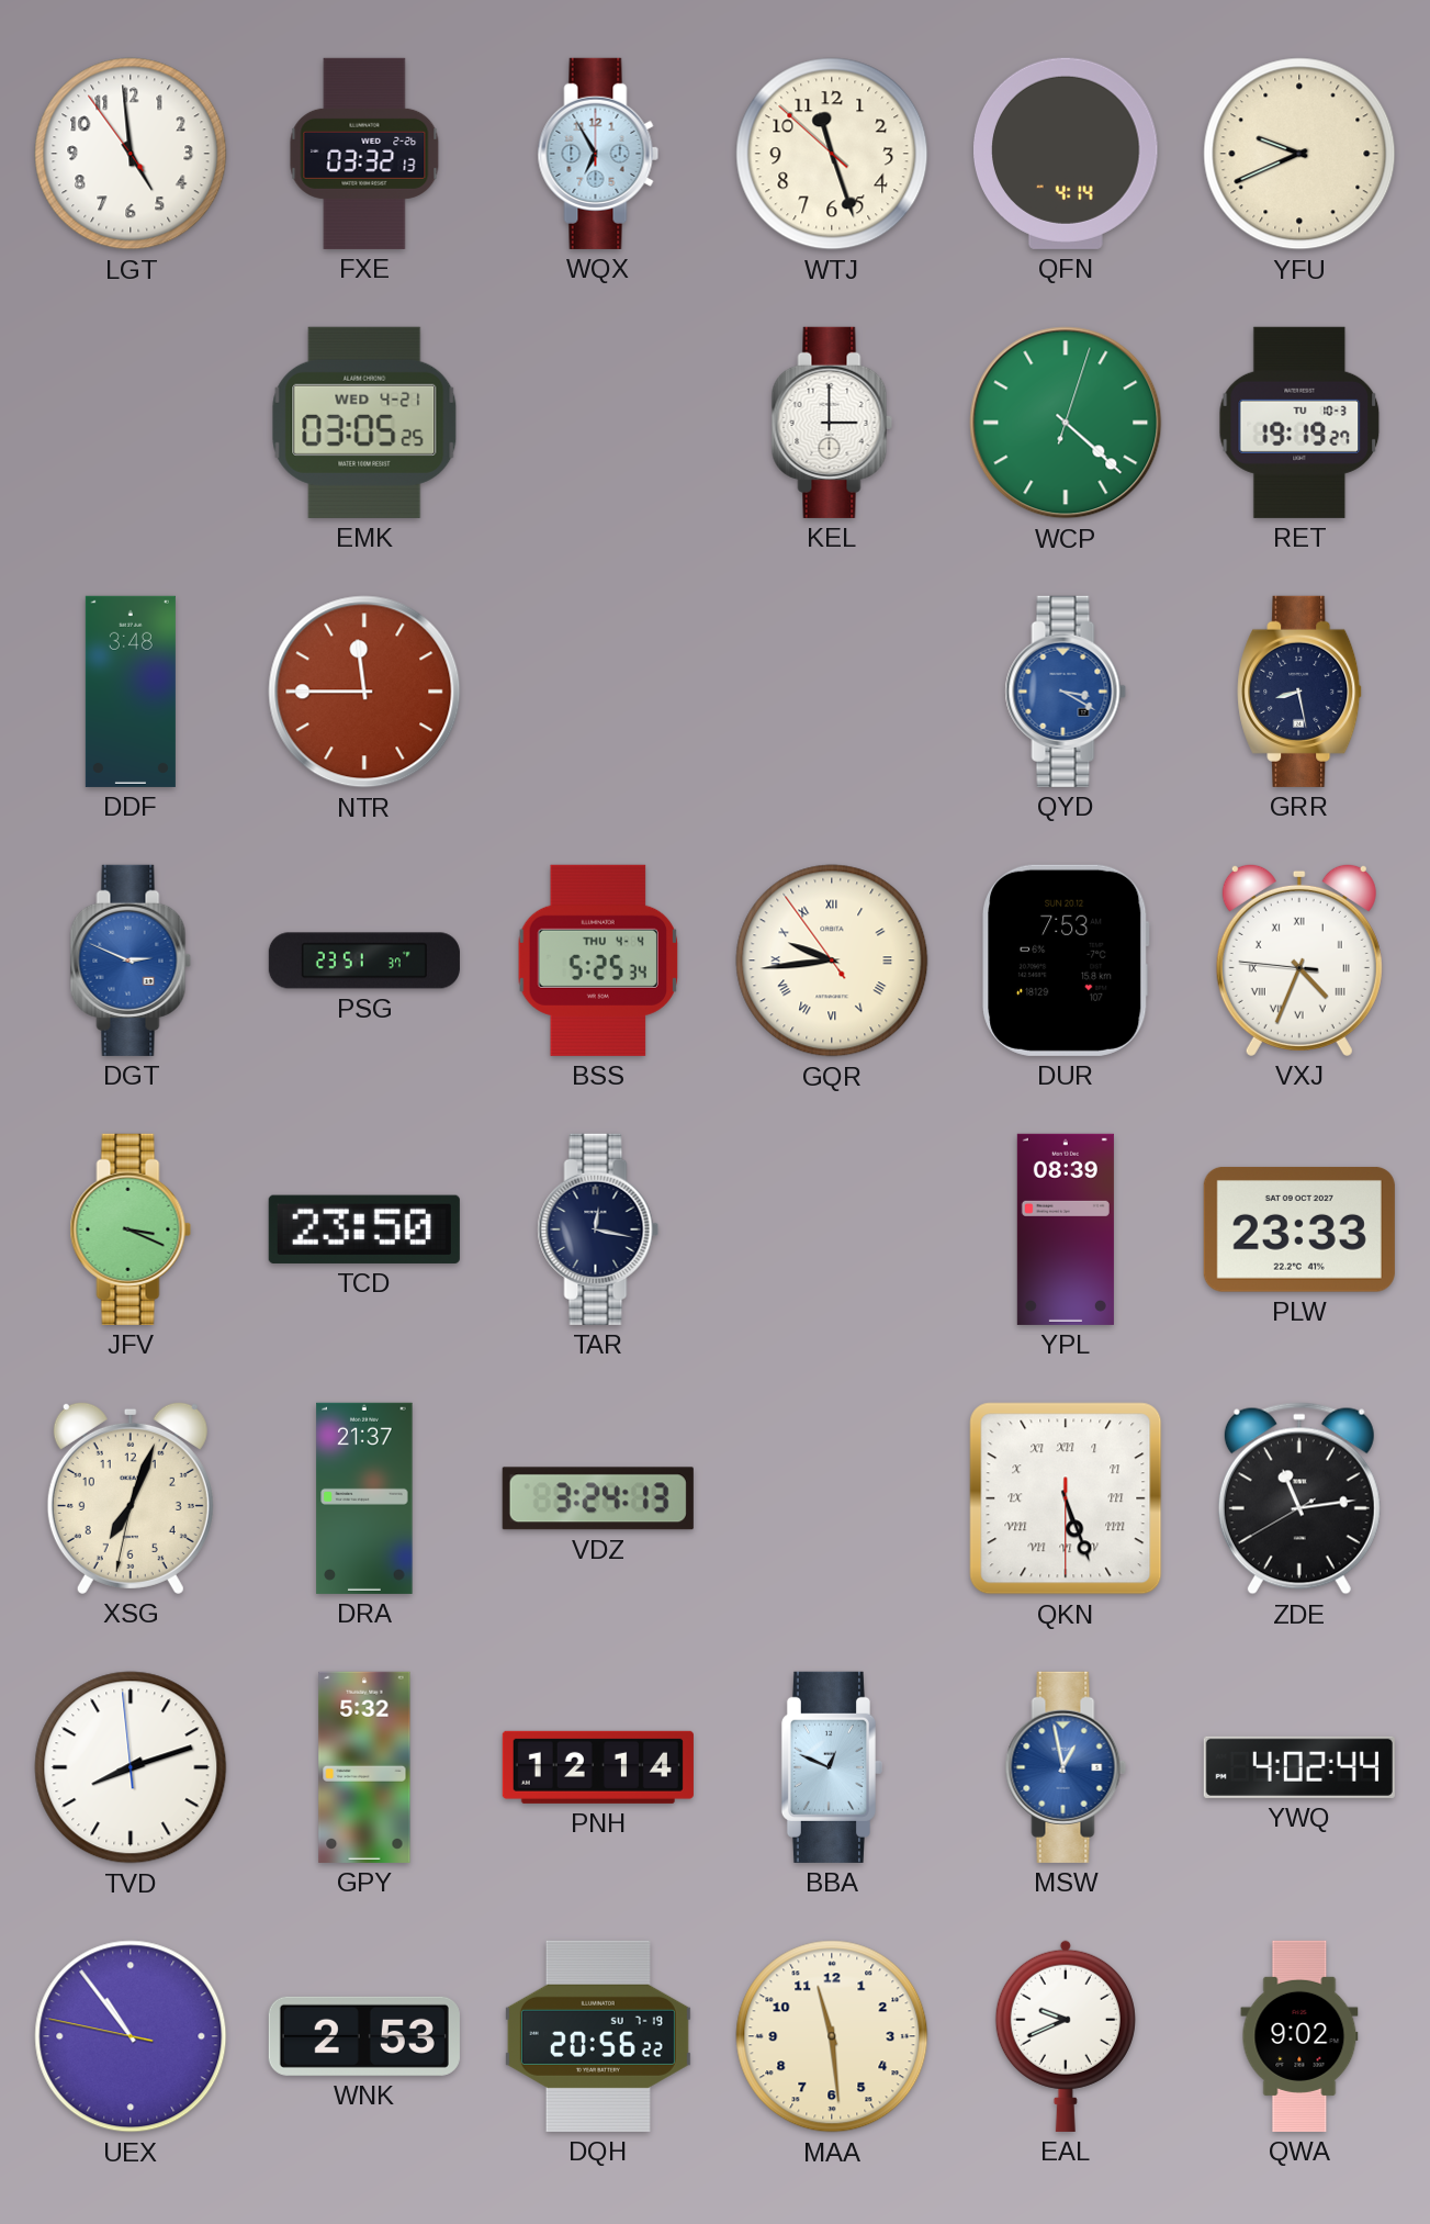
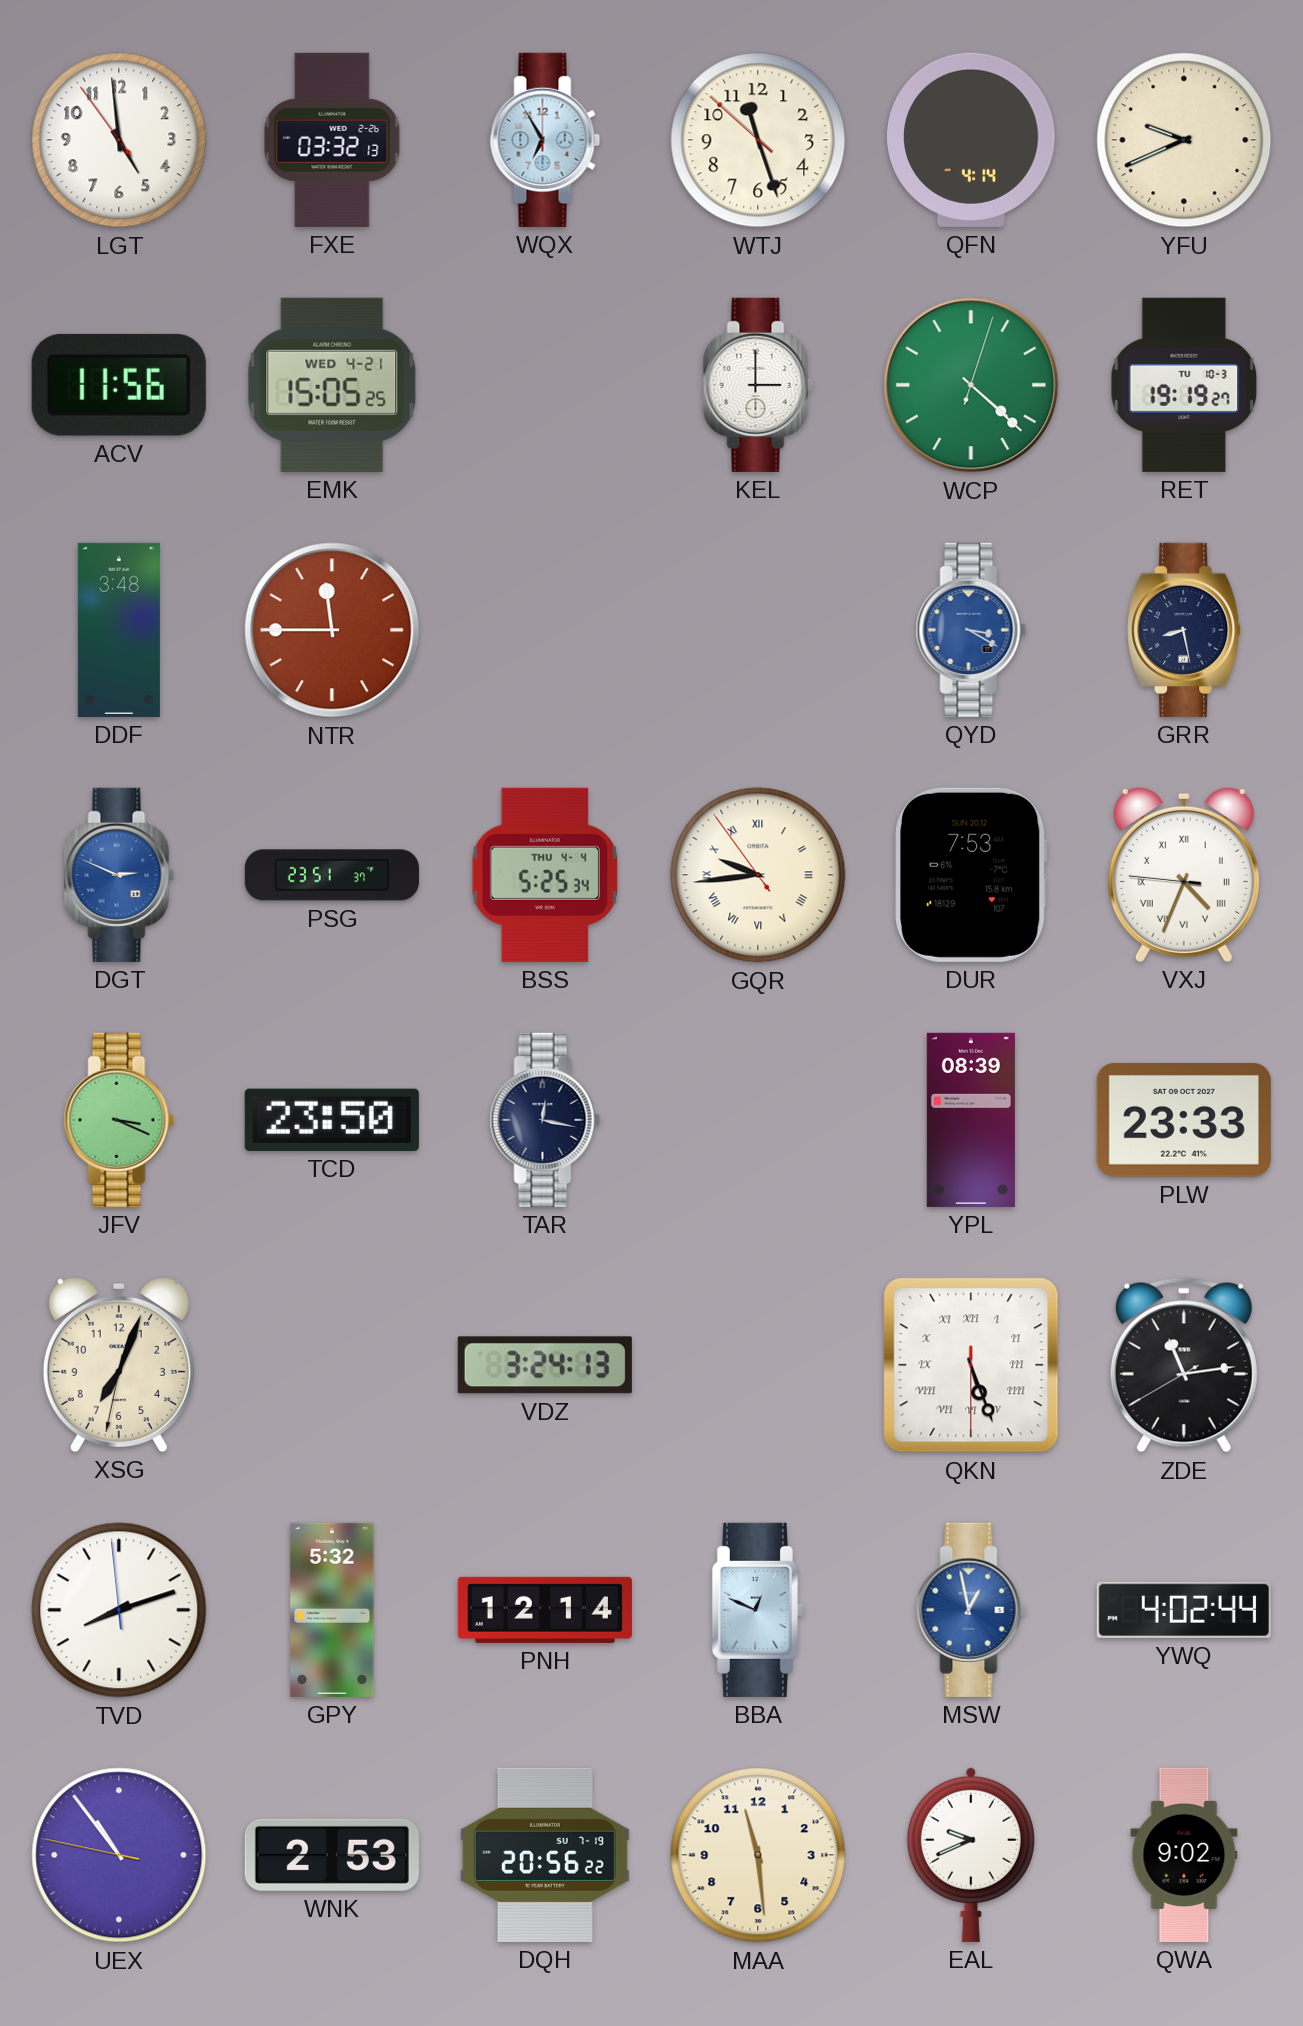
ACV: none -> 11:56 (119, 385)
EMK: 03:05 -> 15:05 (332, 385)
DRA: 21:37 -> none (364, 1498)
